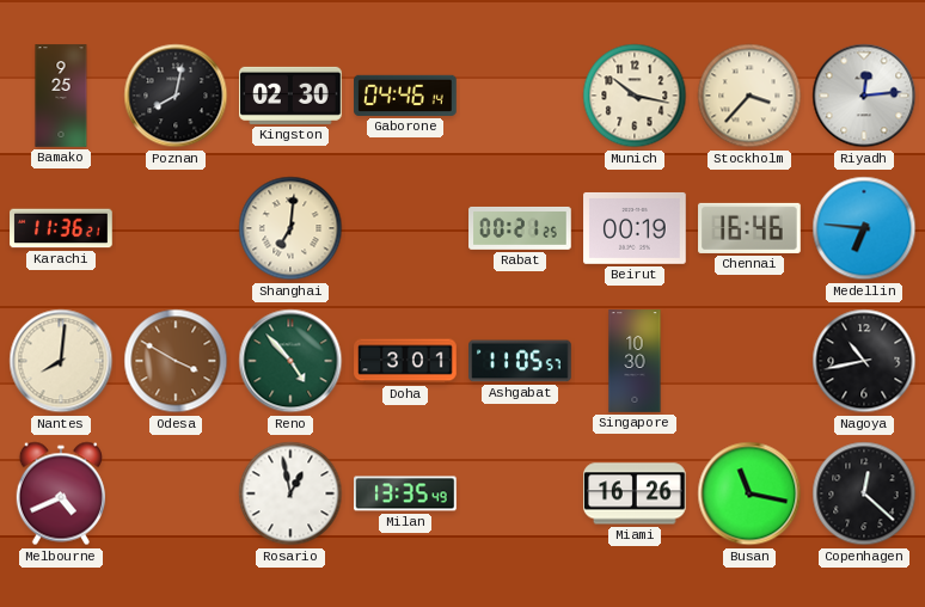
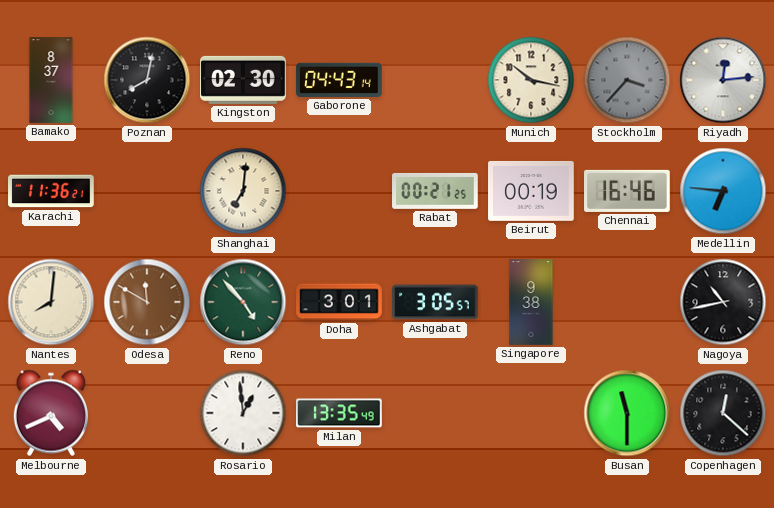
Bamako: 9:25 -> 8:37 (51, 80)
Gaborone: 04:46 -> 04:43 (339, 80)
Stockholm dial: cream -> grey (627, 80)
Odesa: 3:50 -> 11:50 (147, 302)
Ashgabat: 11:05 -> 3:05 (435, 302)
Singapore: 10:30 -> 9:38 (531, 302)
Rosario: 12:58 -> 12:59 (243, 413)
Miami: 16:26 -> none (635, 493)
Busan: 11:17 -> 11:30 (627, 413)
